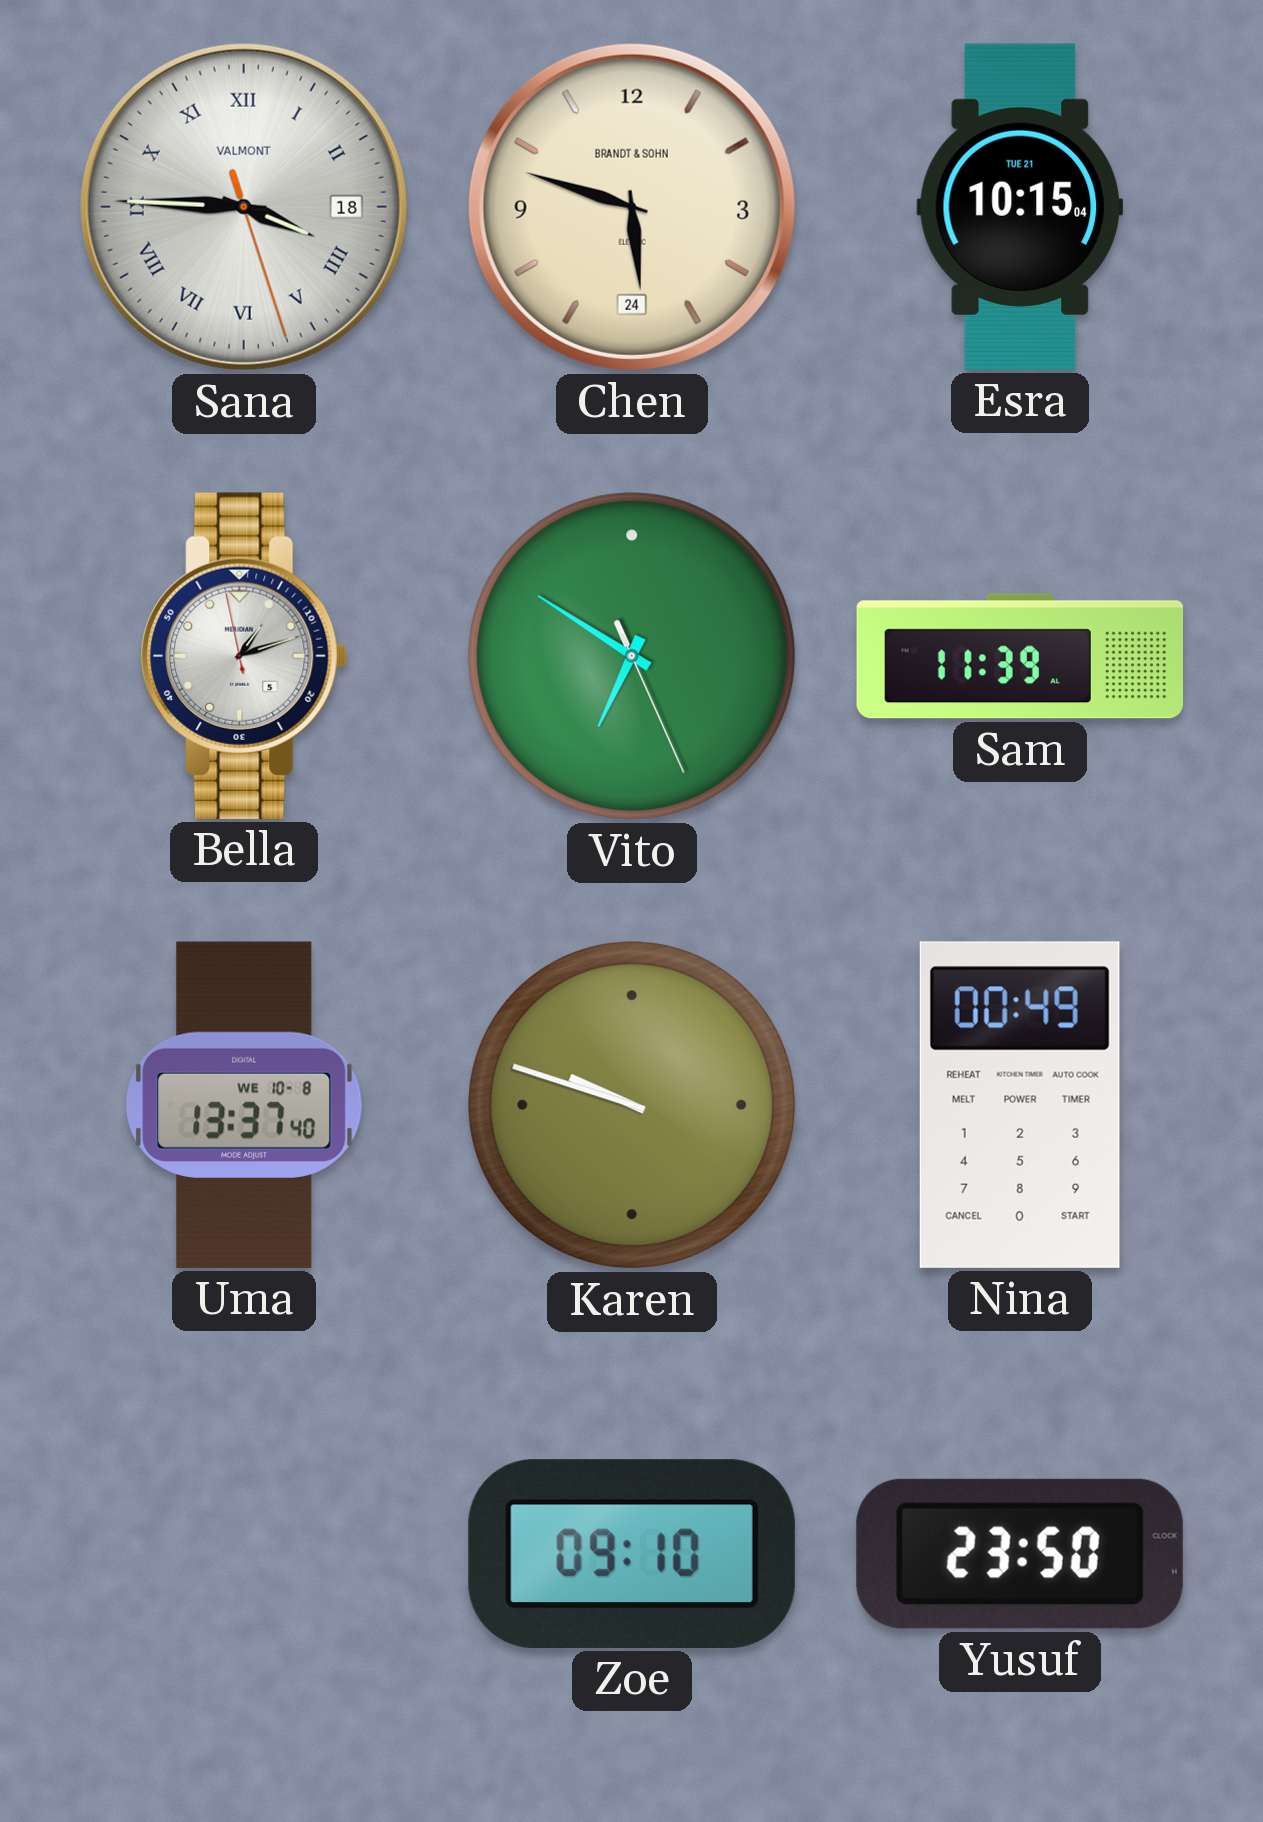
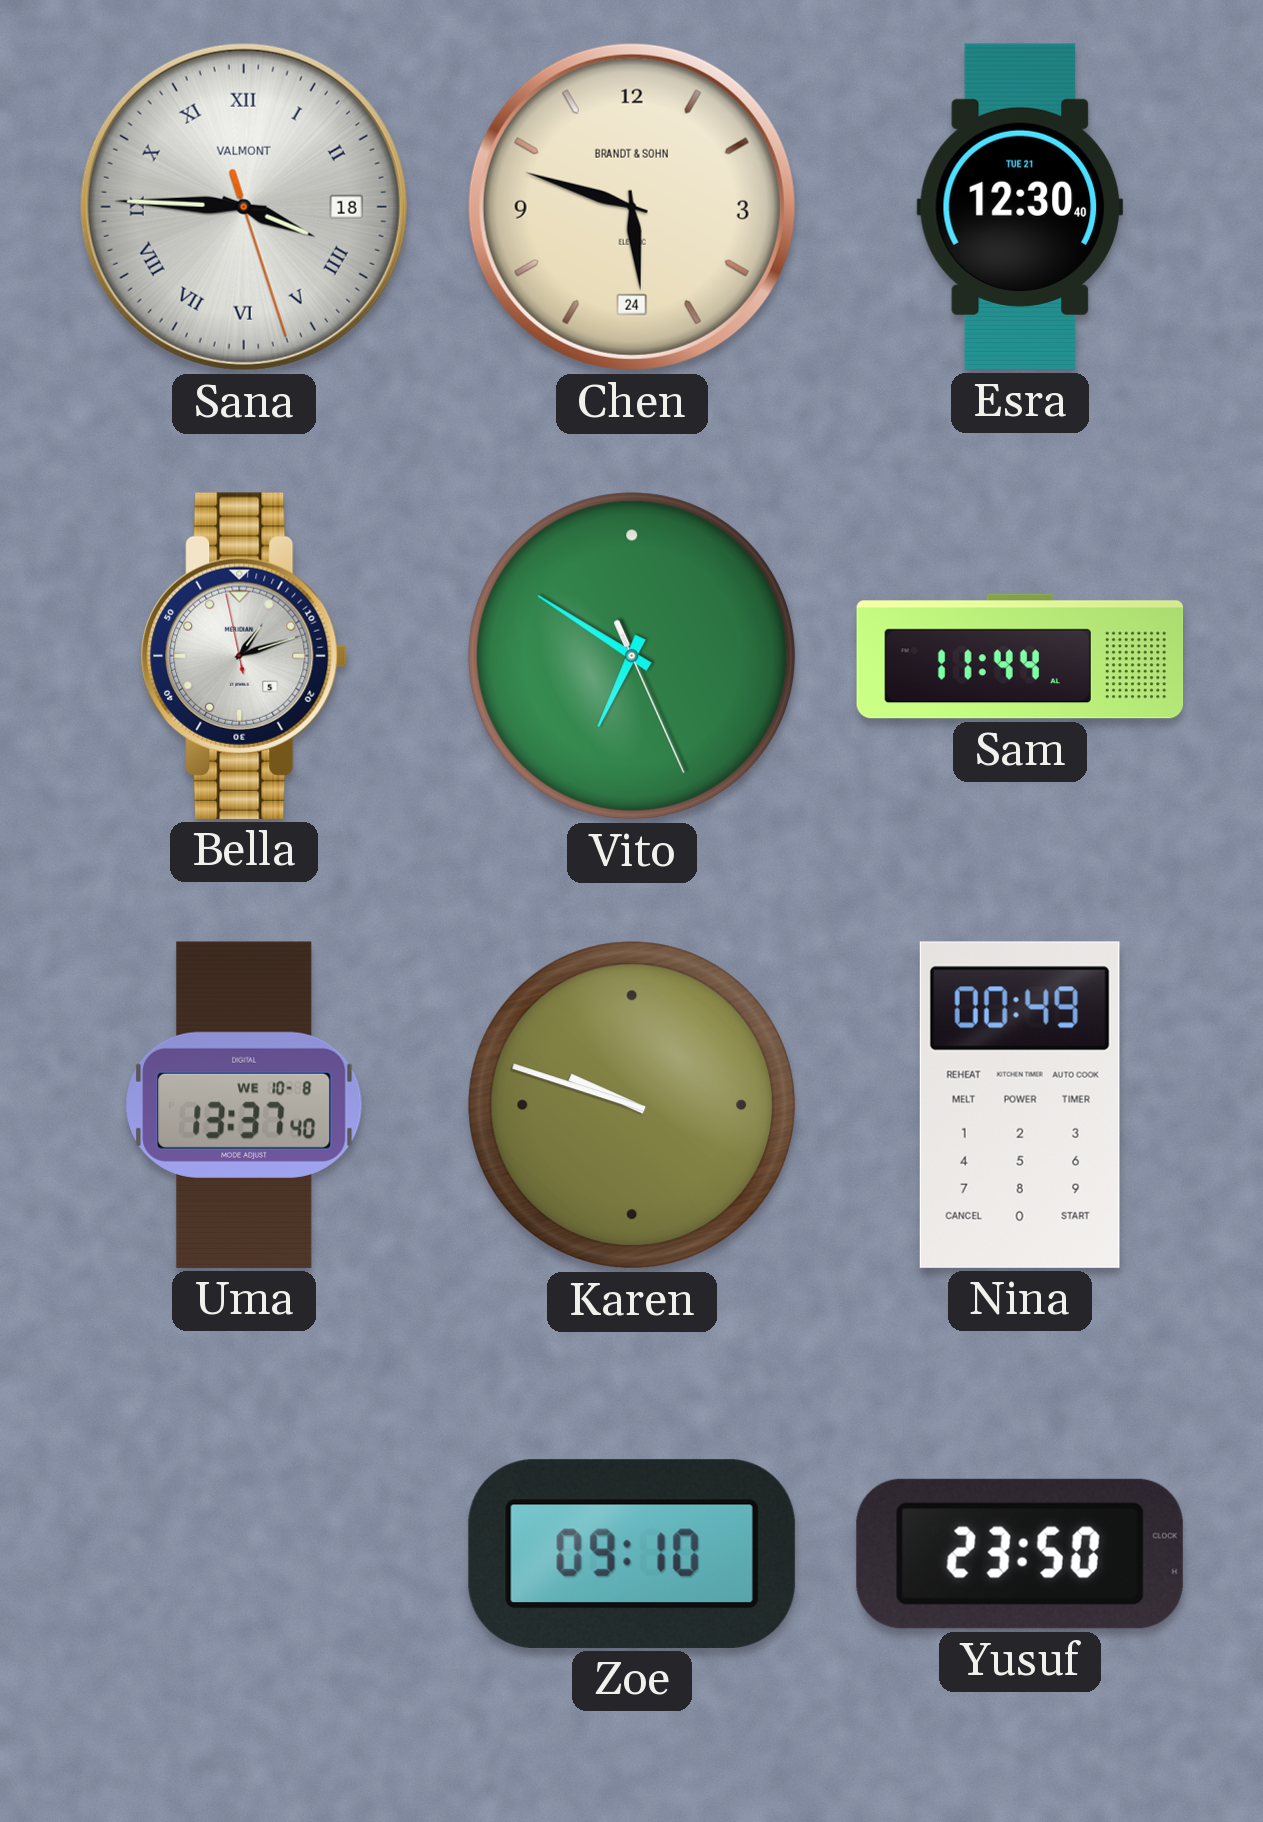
Esra: 10:15 -> 12:30 (1020, 207)
Sam: 11:39 -> 11:44 (1020, 656)
